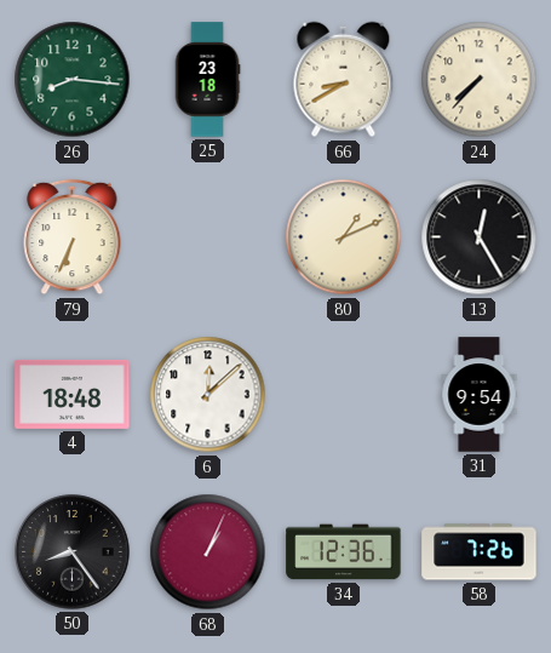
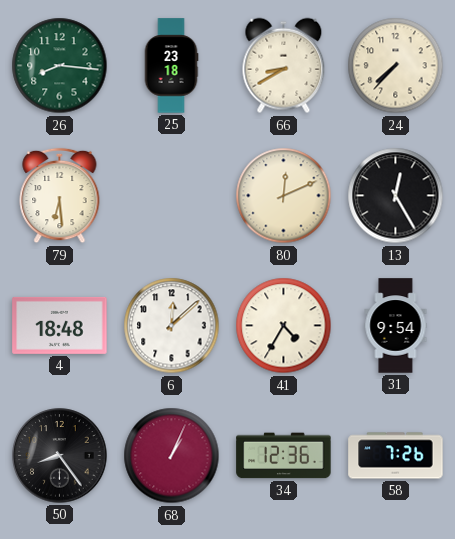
79: 6:34 -> 6:29 (60, 196)
80: 1:11 -> 12:11 (284, 196)
41: none -> 4:35 (284, 326)
